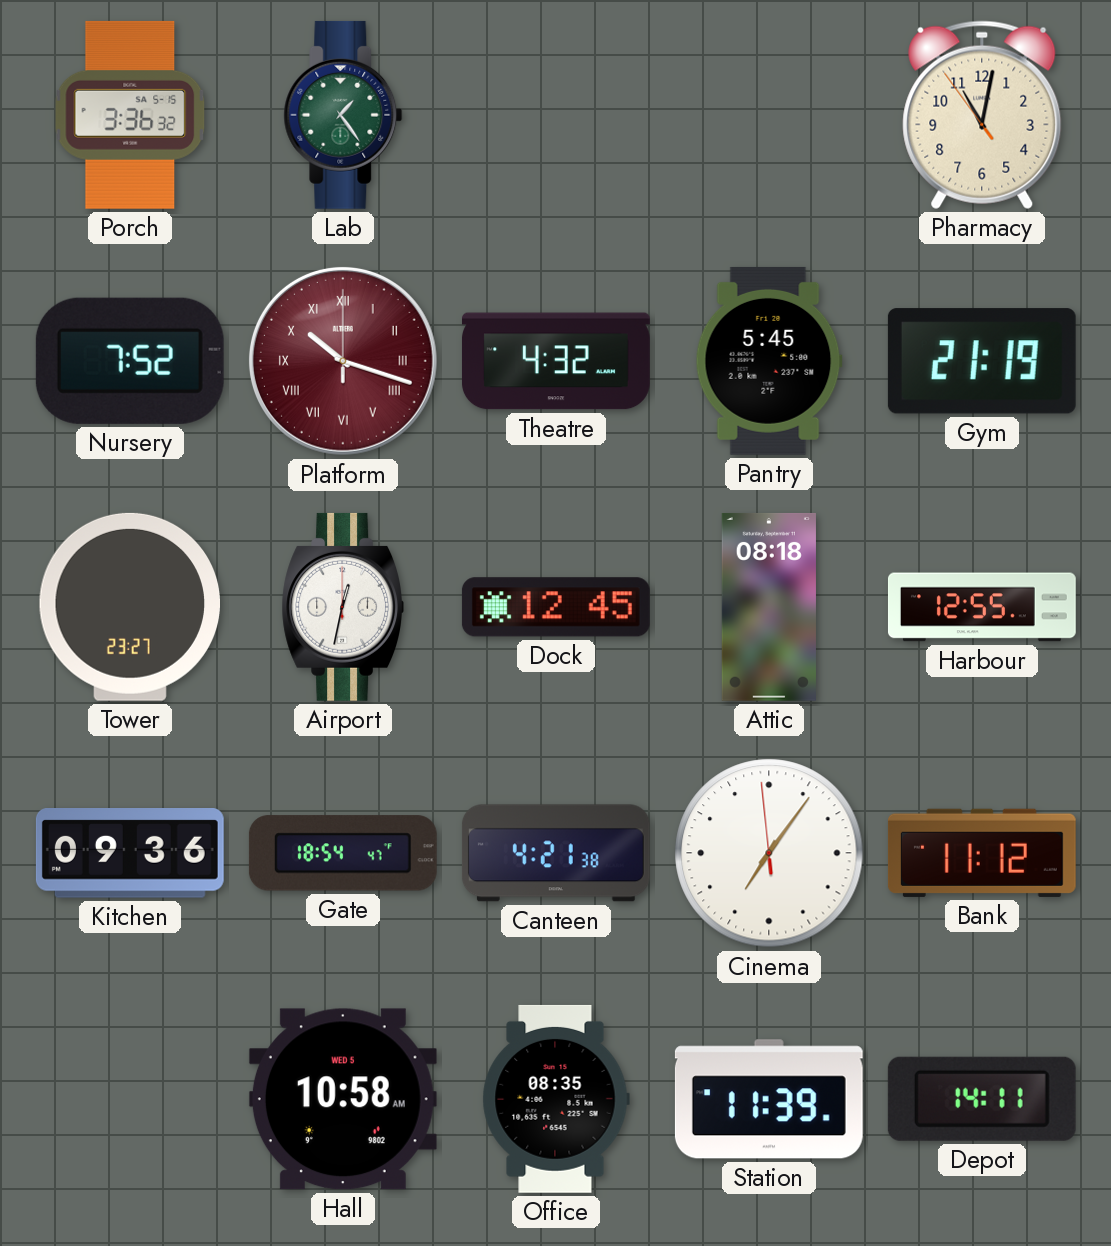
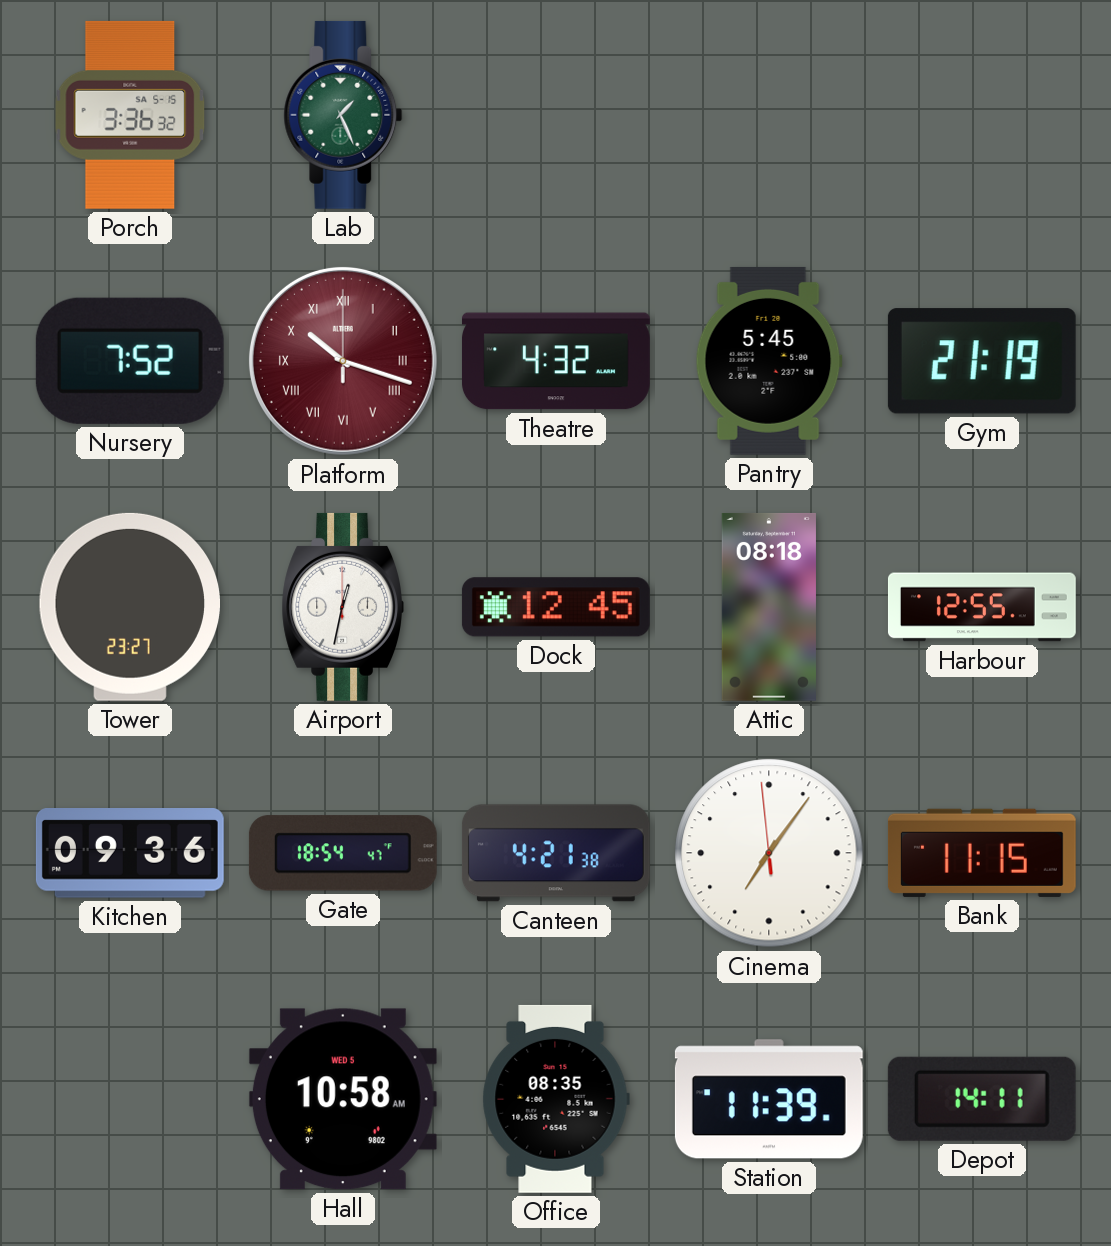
Lab: 1:24 -> 1:26 (343, 115)
Pharmacy: 11:01 -> none (982, 115)
Bank: 11:12 -> 11:15 (982, 853)
